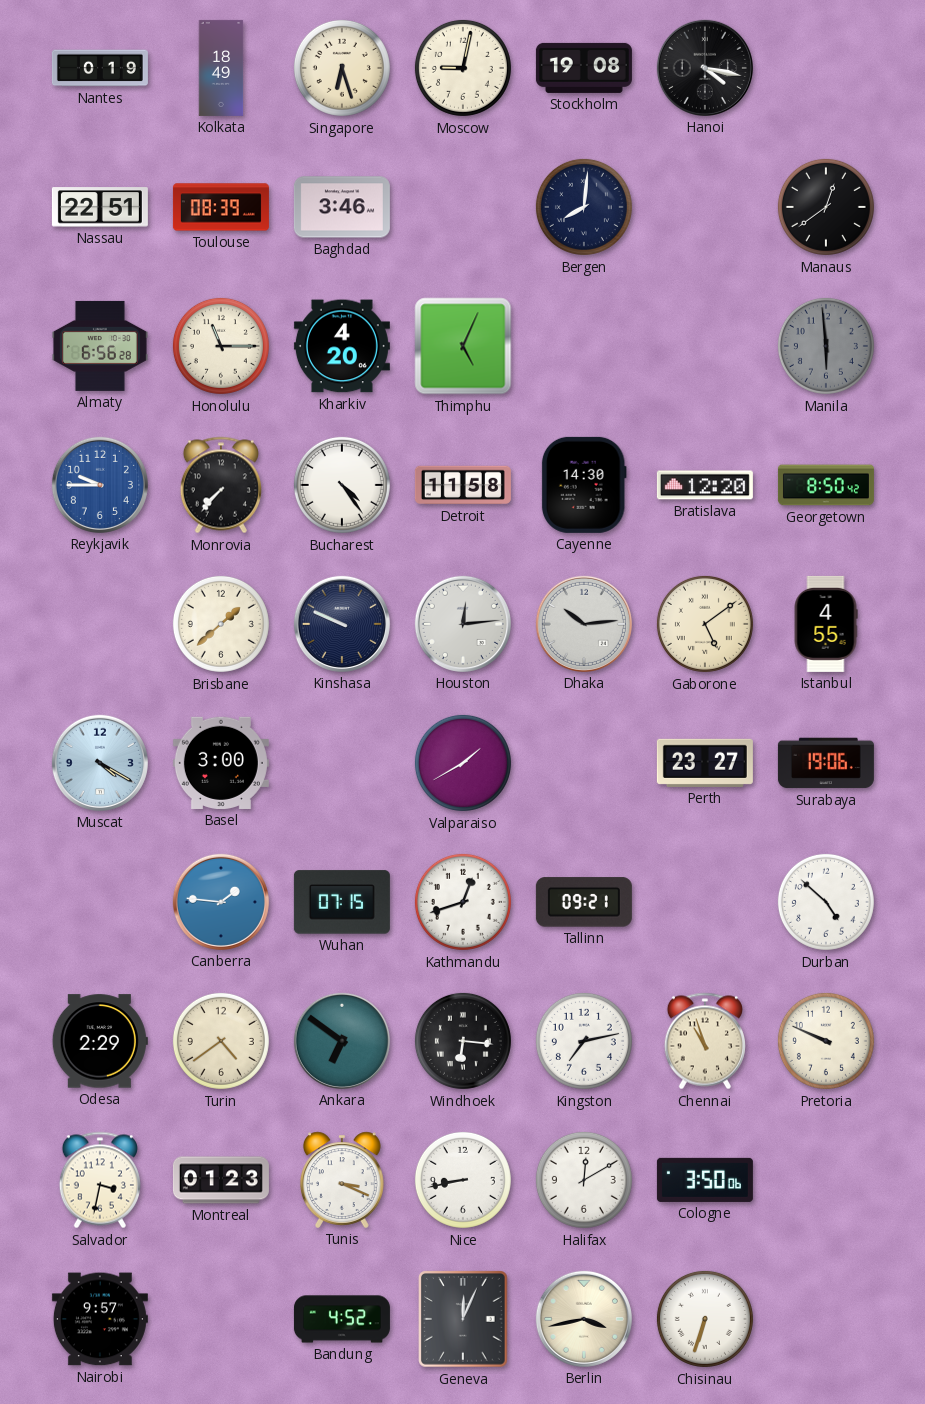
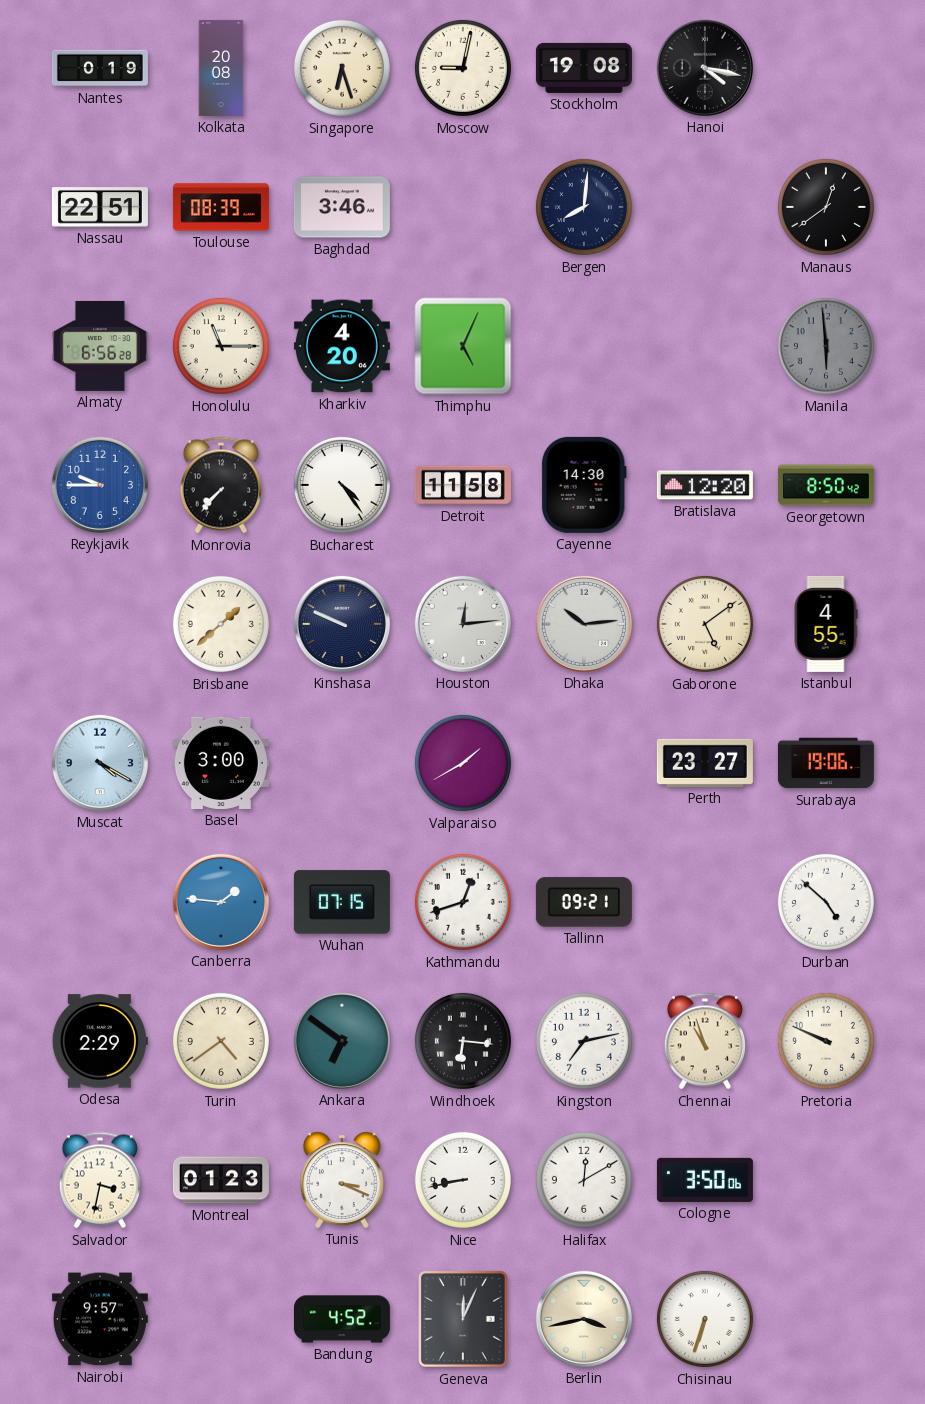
Kolkata: 18:49 -> 20:08 (221, 68)
